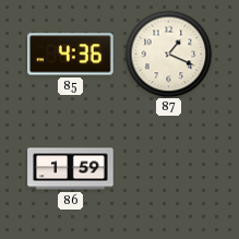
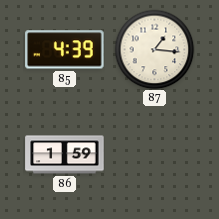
85: 4:36 -> 4:39 (65, 50)
87: 1:19 -> 1:16 (154, 49)
